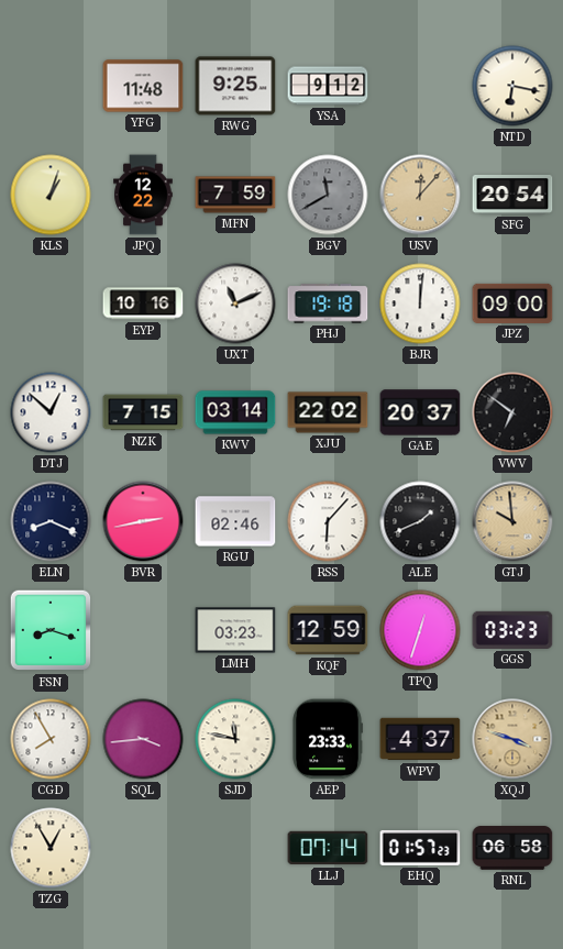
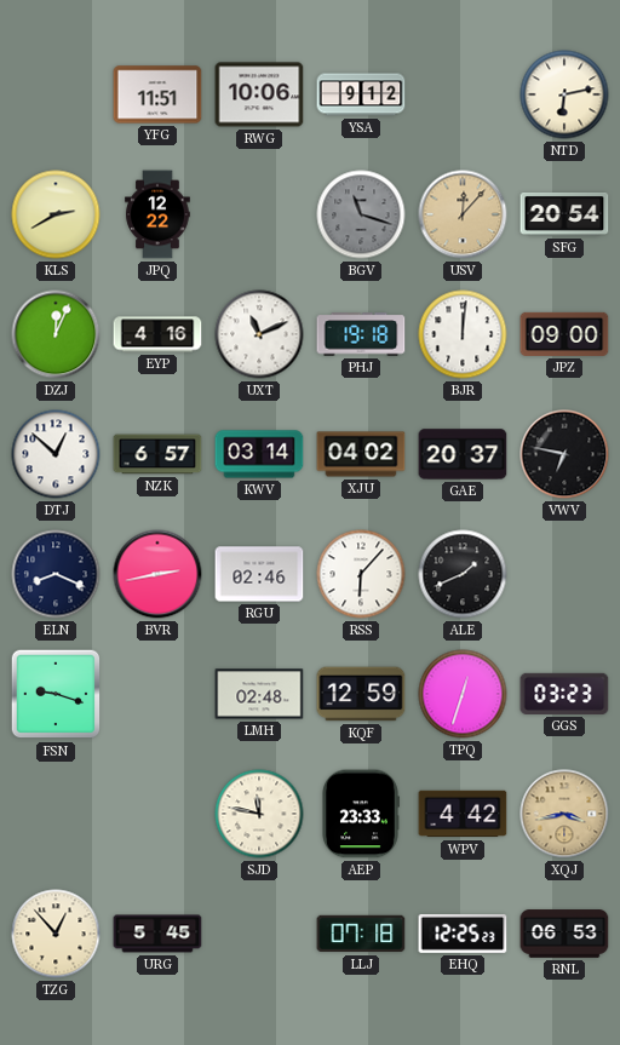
YFG: 11:48 -> 11:51 (157, 94)
RWG: 9:25 -> 10:06 (259, 94)
NTD: 6:17 -> 6:13 (564, 94)
KLS: 1:03 -> 2:40 (56, 214)
MFN: 7:59 -> none (235, 195)
BGV: 11:40 -> 11:18 (361, 214)
DZJ: none -> 12:04 (56, 334)
EYP: 10:16 -> 4:16 (157, 334)
NZK: 7:15 -> 6:57 (157, 454)
XJU: 22:02 -> 04:02 (361, 454)
VWV: 6:51 -> 6:47 (564, 454)
GTJ: 9:59 -> none (512, 521)
FSN: 8:18 -> 9:18 (56, 694)
LMH: 03:23 -> 02:48 (259, 694)
CGD: 7:55 -> none (51, 739)
SQL: 3:44 -> none (143, 739)
WPV: 4:37 -> 4:42 (463, 814)
XQJ: 3:48 -> 3:43 (564, 814)
TZG: 12:55 -> 12:53 (56, 934)
URG: none -> 5:45 (157, 934)
LLJ: 07:14 -> 07:18 (361, 934)
EHQ: 01:57 -> 12:25 (463, 934)
RNL: 06:58 -> 06:53 (564, 934)
